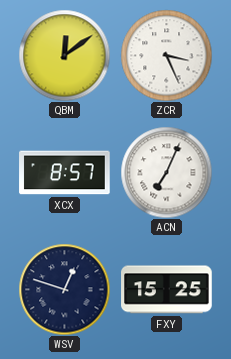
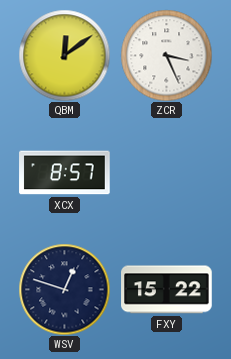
ACN: 7:04 -> none (166, 172)
FXY: 15:25 -> 15:22 (167, 290)
